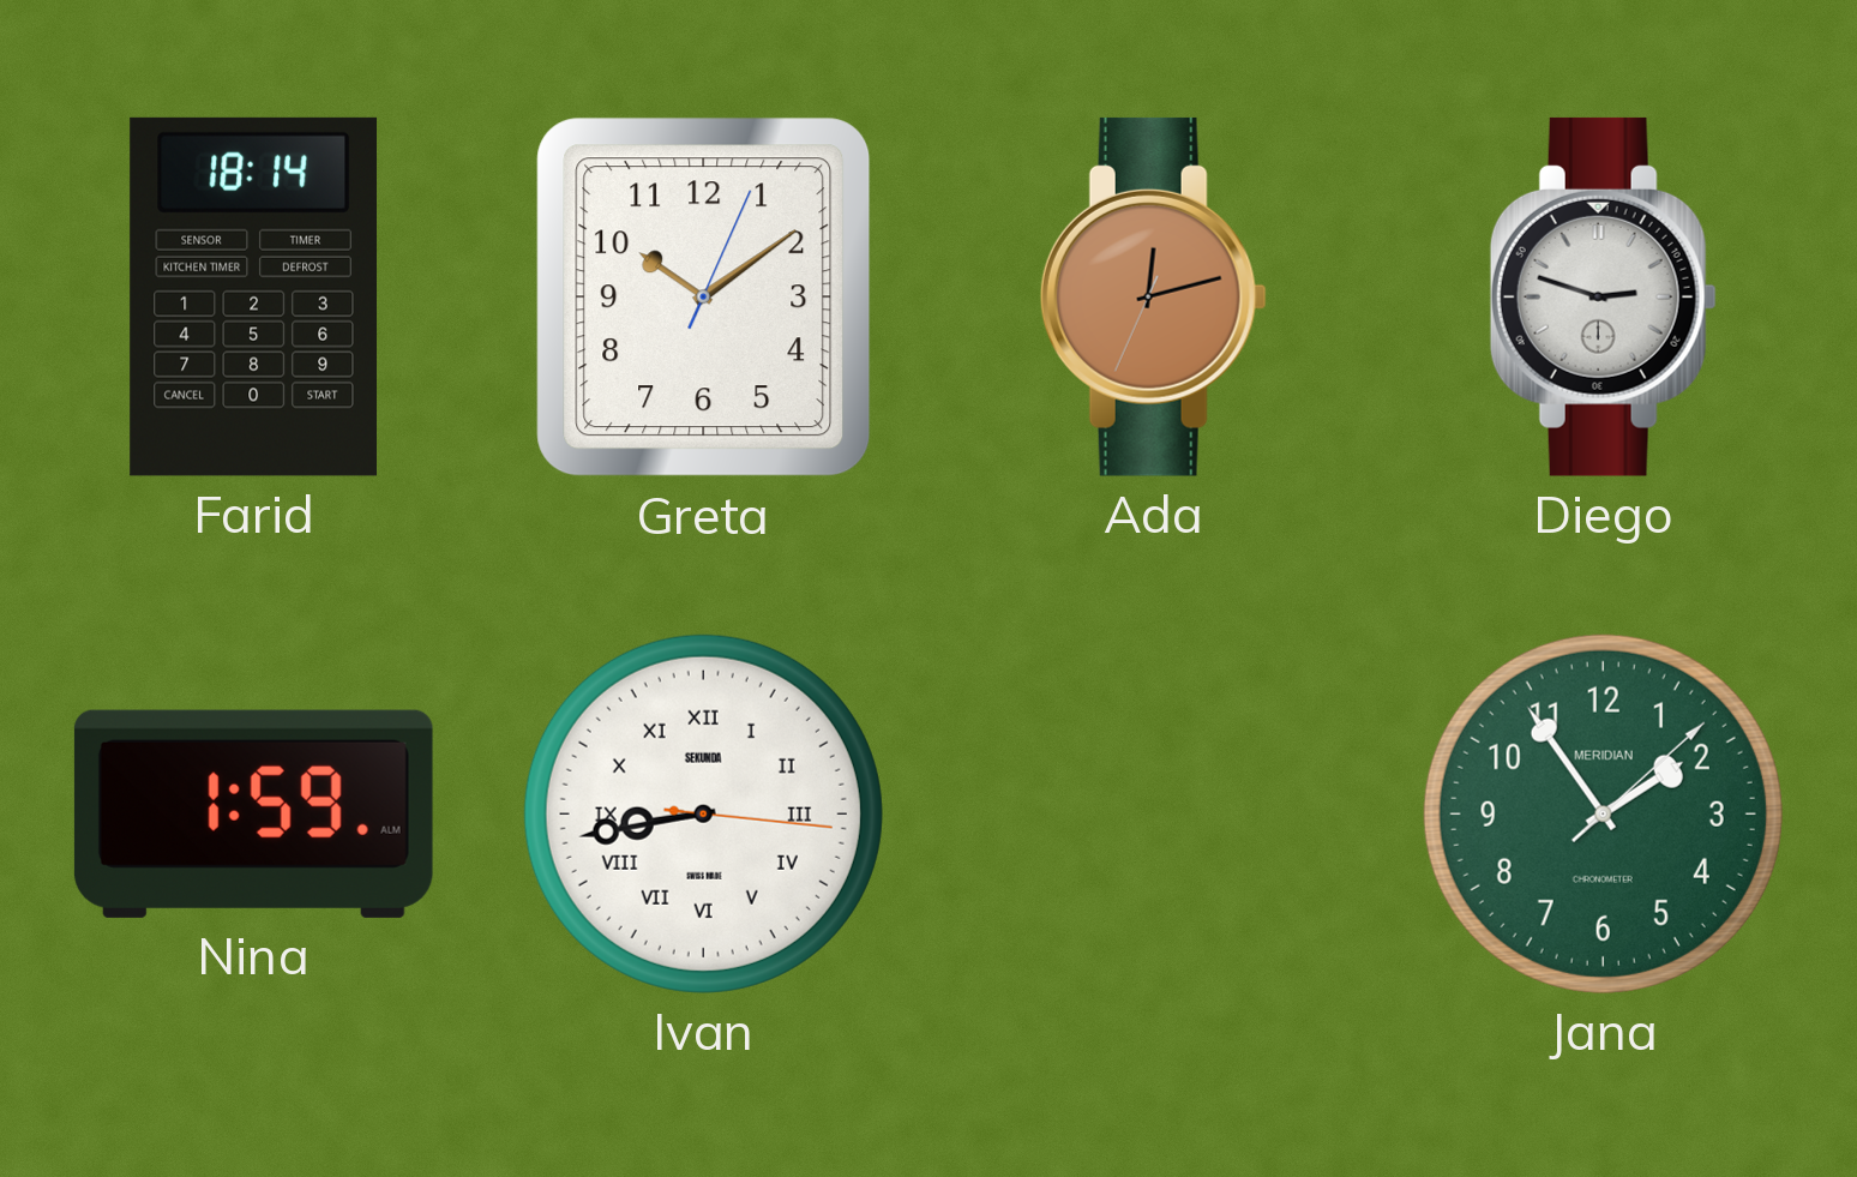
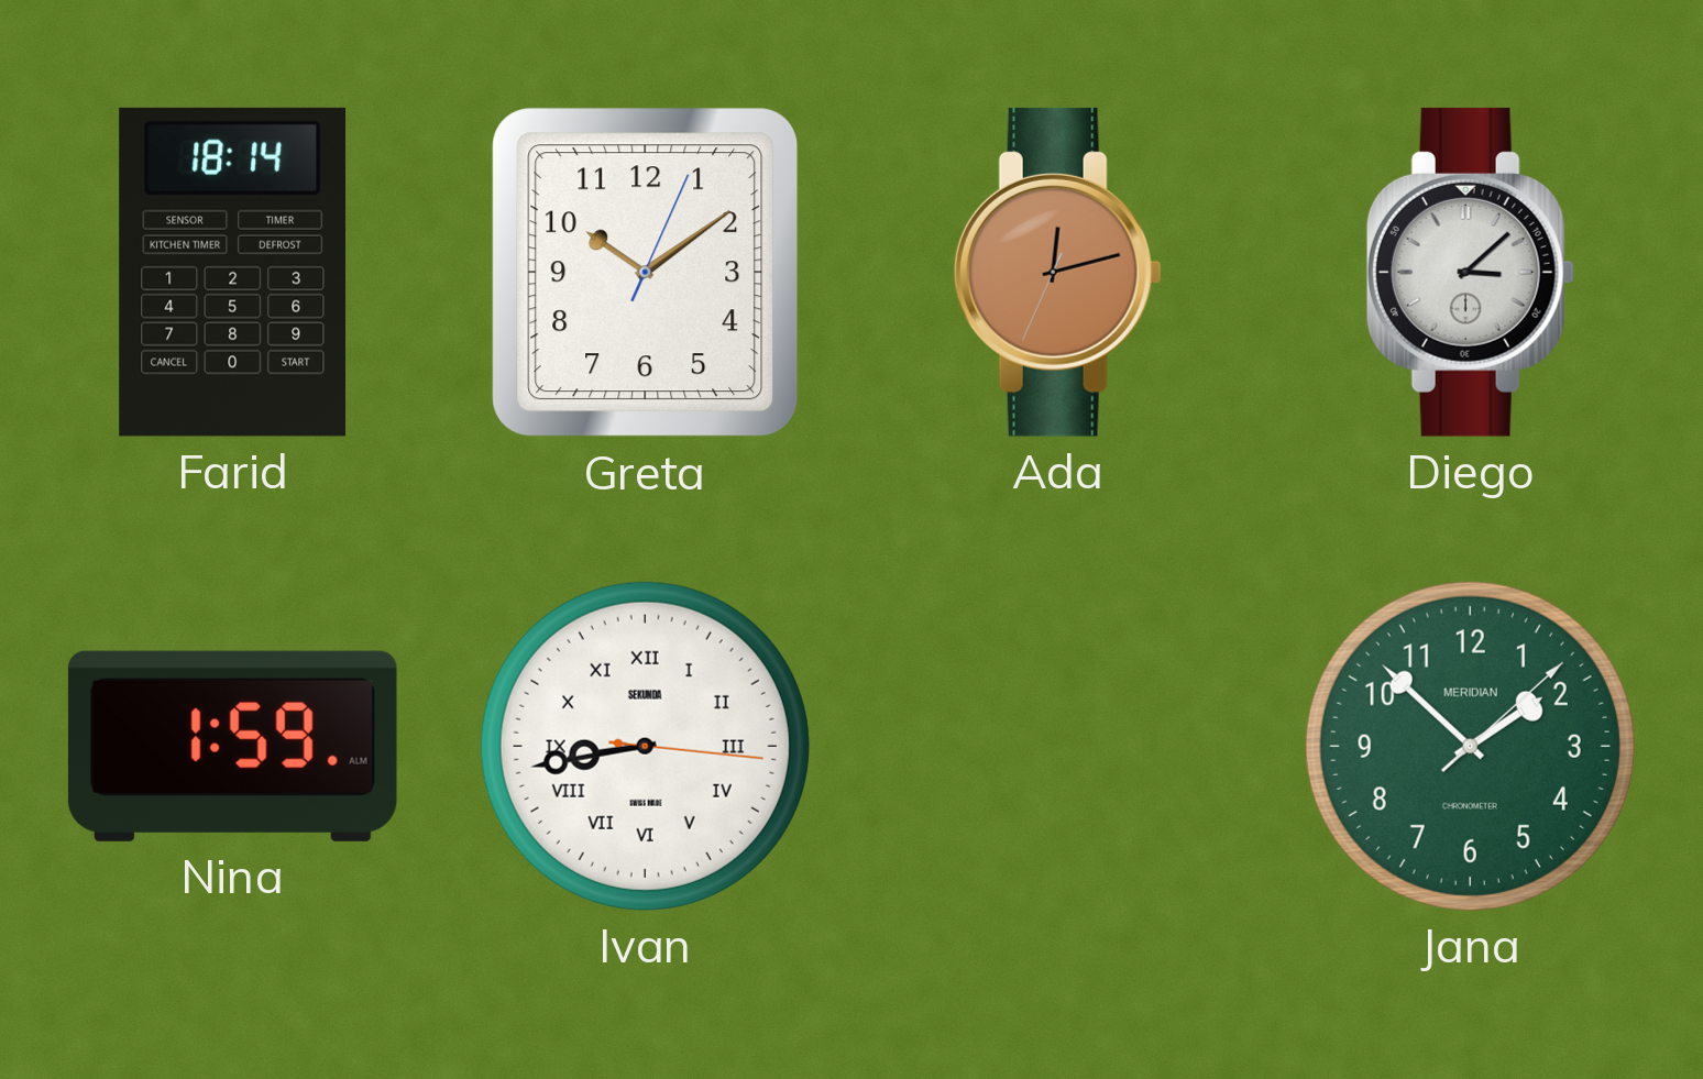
Diego: 2:48 -> 3:08 (1470, 272)
Jana: 1:54 -> 1:52 (1470, 746)
